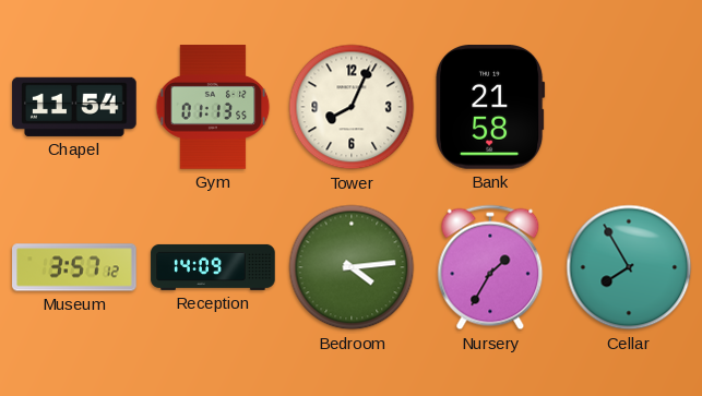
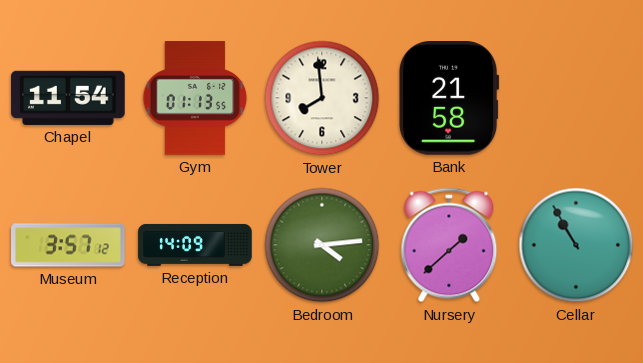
Tower: 8:04 -> 7:59 (322, 98)
Nursery: 1:35 -> 1:38 (449, 245)
Cellar: 7:55 -> 10:55 (576, 245)
